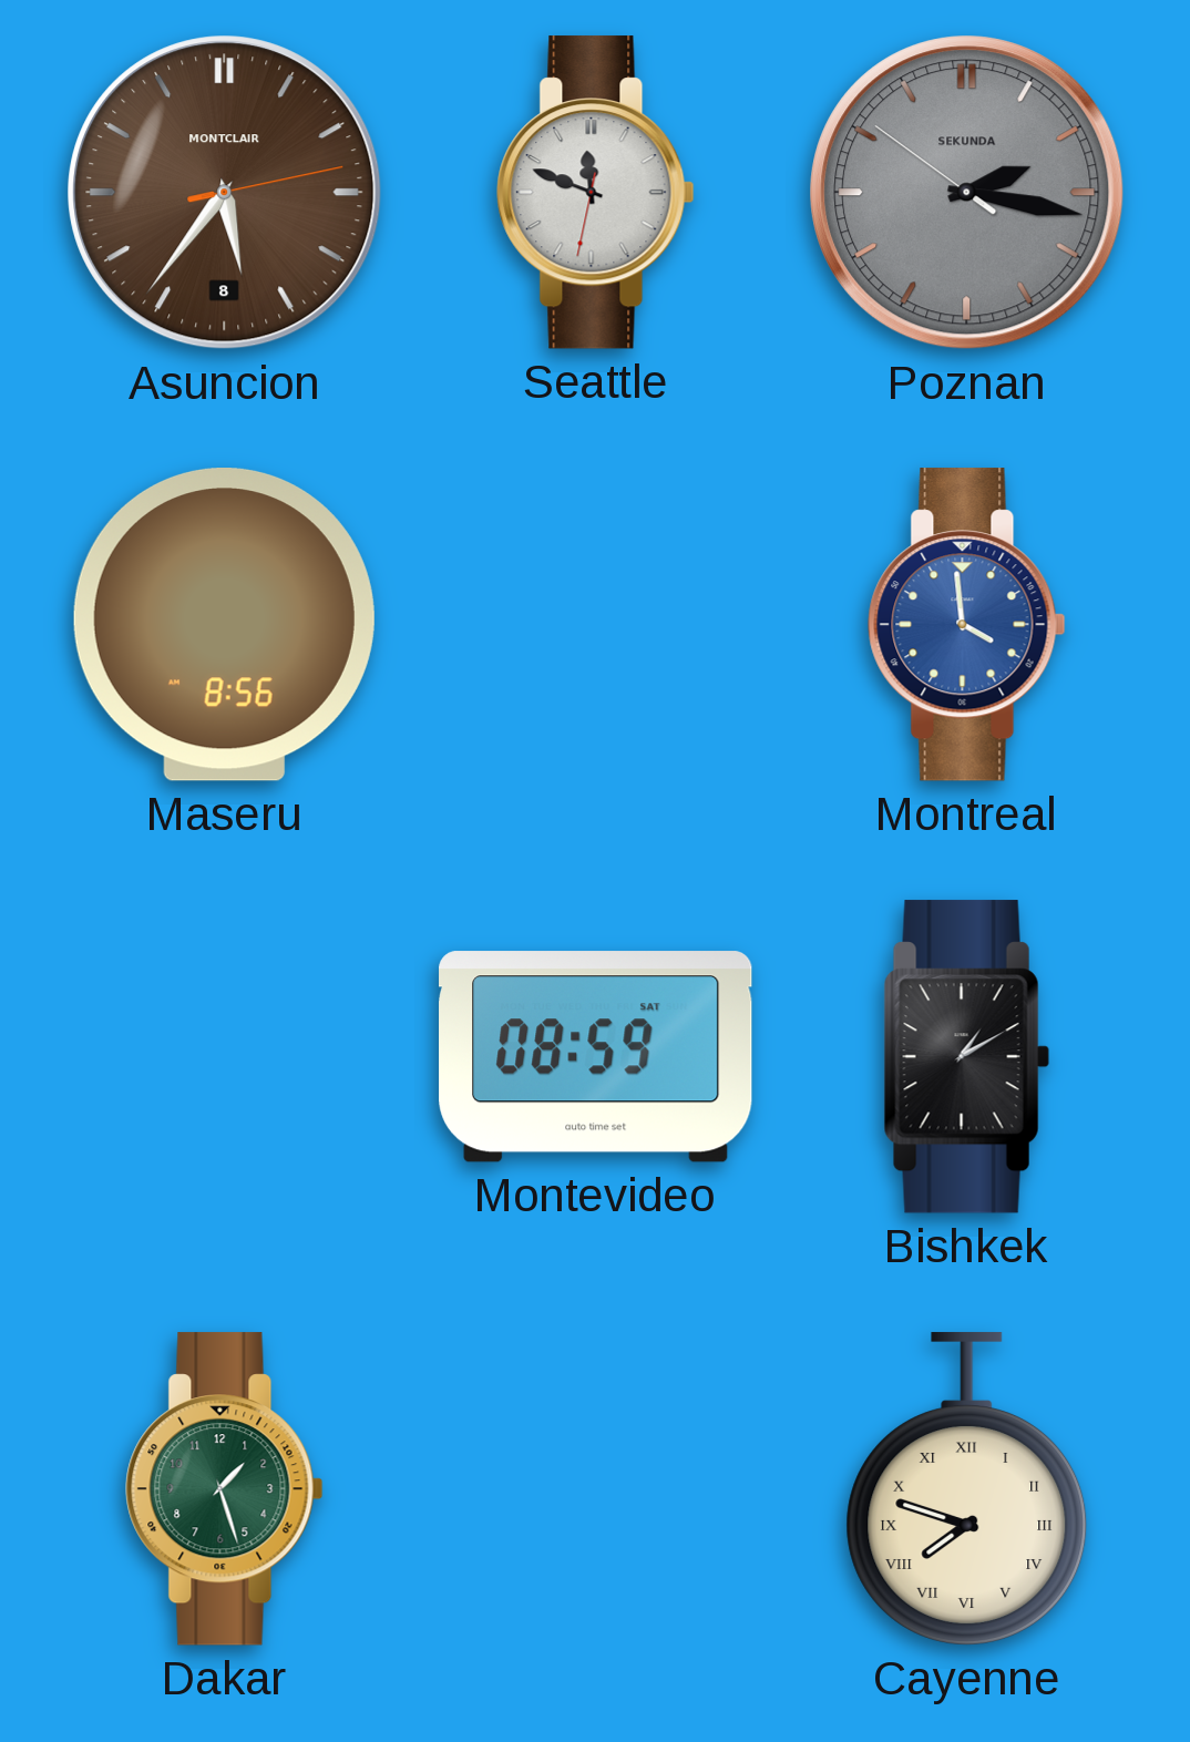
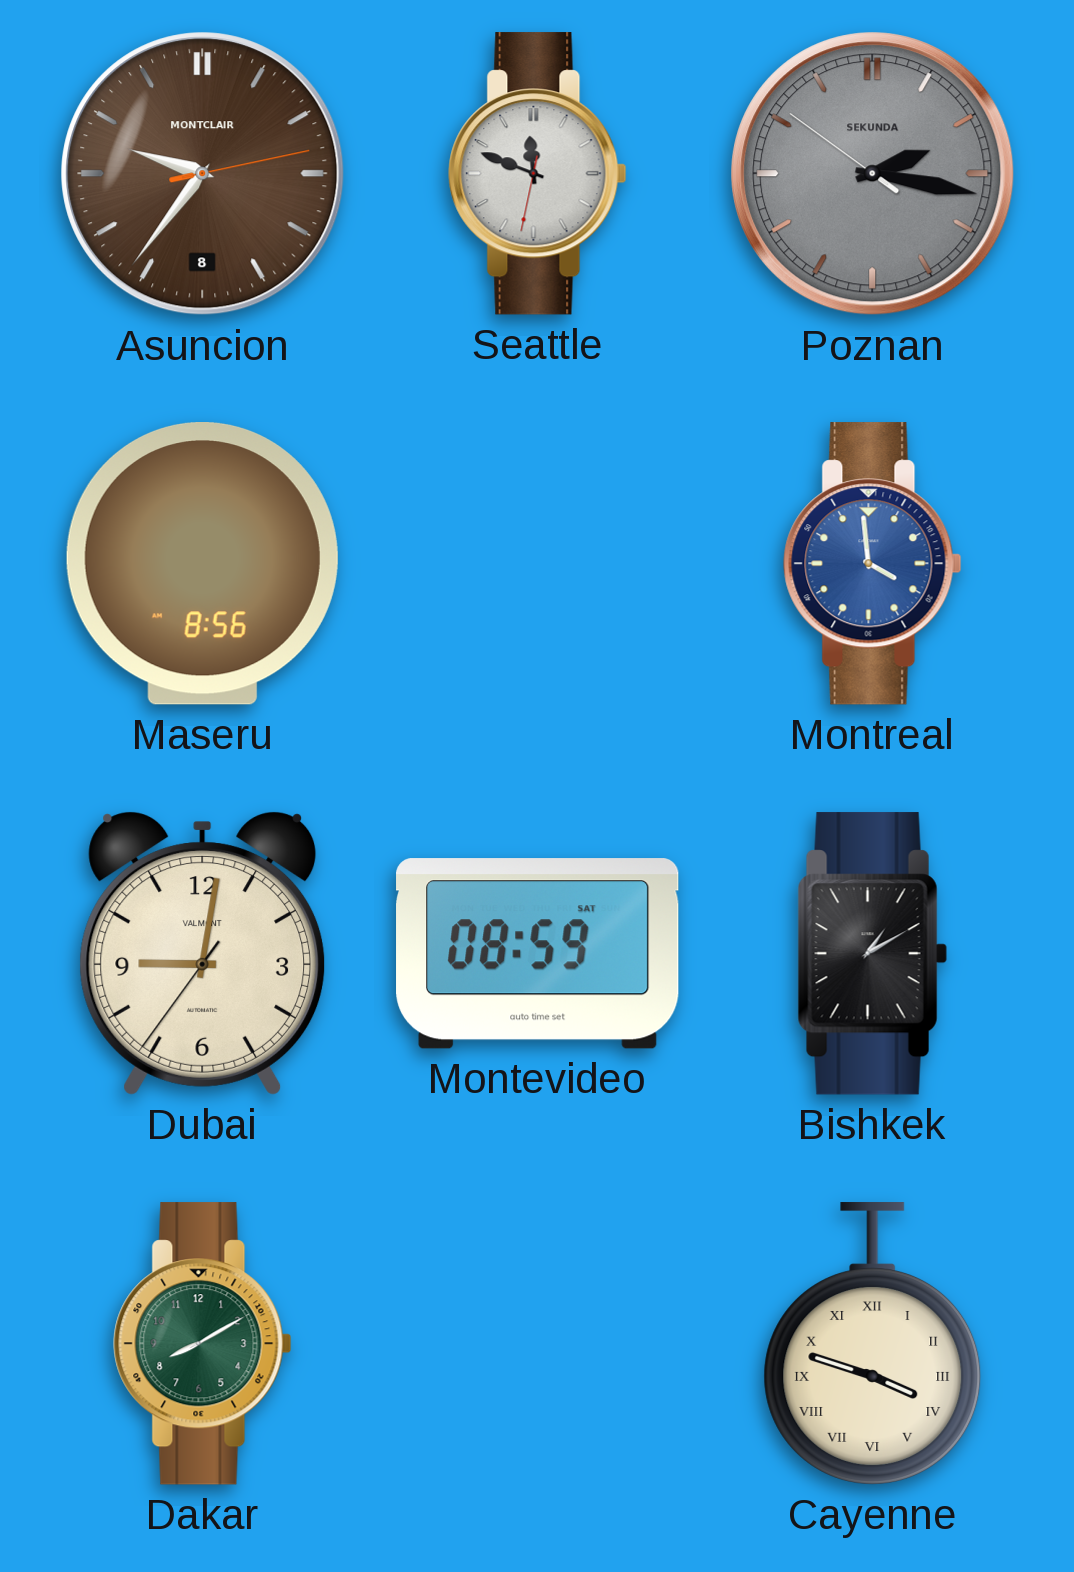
Asuncion: 5:36 -> 9:36 (203, 174)
Dubai: none -> 9:01 (203, 953)
Dakar: 1:27 -> 8:10 (203, 1344)
Cayenne: 7:48 -> 3:48 (873, 1344)
